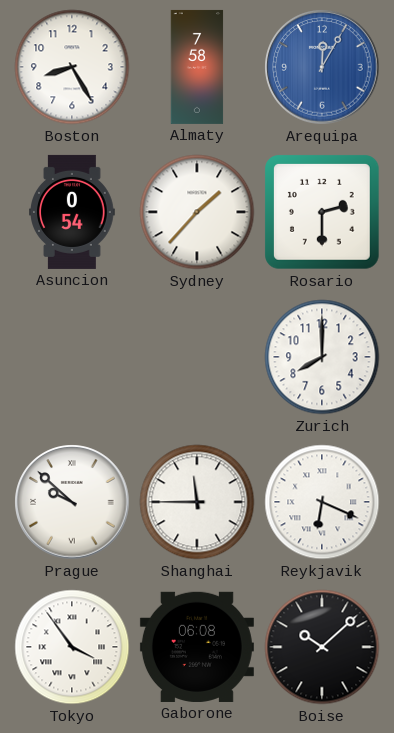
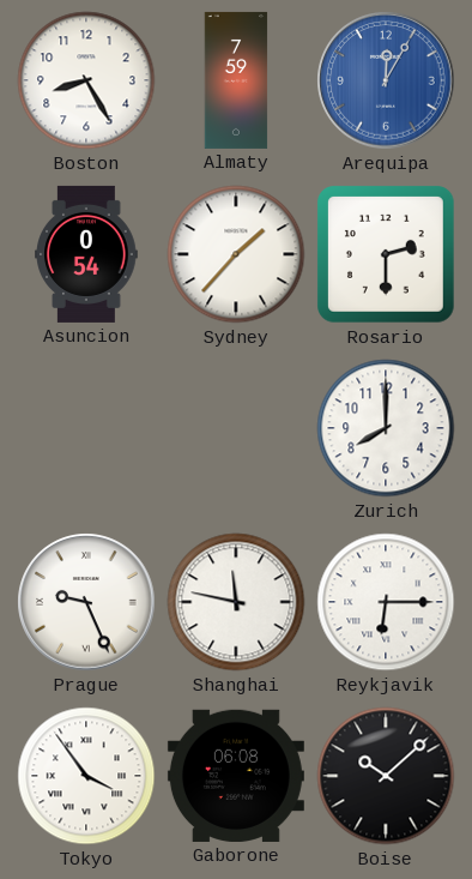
Almaty: 7:58 -> 7:59 (236, 80)
Prague: 9:52 -> 9:26 (86, 602)
Shanghai: 11:45 -> 11:47 (236, 602)
Reykjavik: 6:19 -> 6:15 (386, 602)
